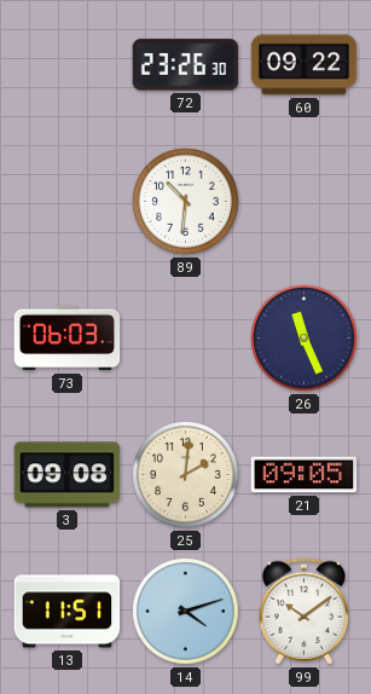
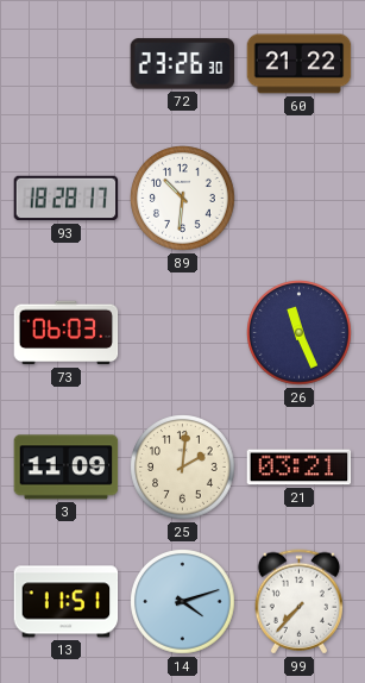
60: 09:22 -> 21:22 (300, 64)
93: none -> 18:28 (67, 199)
3: 09:08 -> 11:09 (67, 468)
21: 09:05 -> 03:21 (300, 468)
99: 10:09 -> 7:37 (298, 602)
